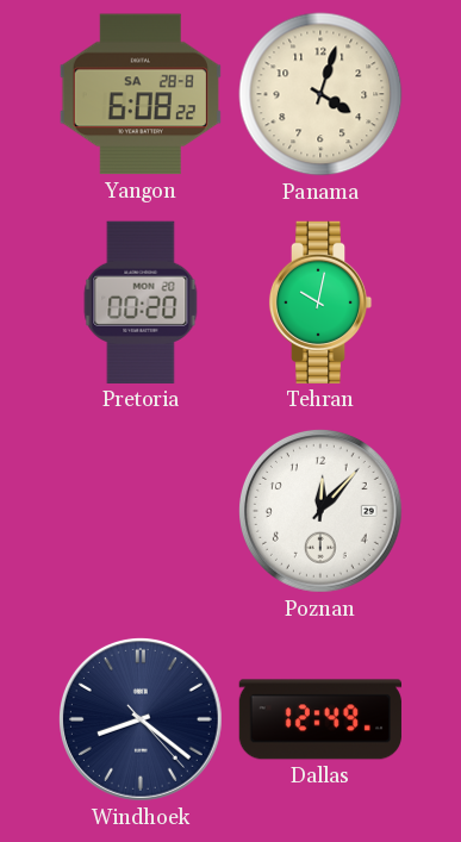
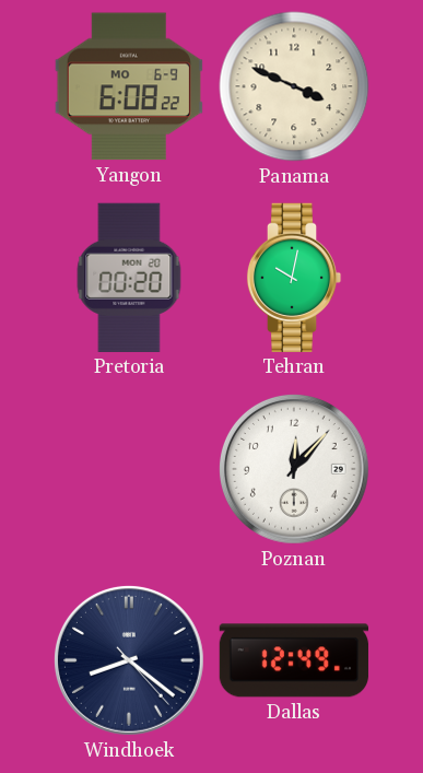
Yangon date: SA 28-8 -> MO 6-9 (129, 86)
Panama: 4:03 -> 3:49 (294, 86)
